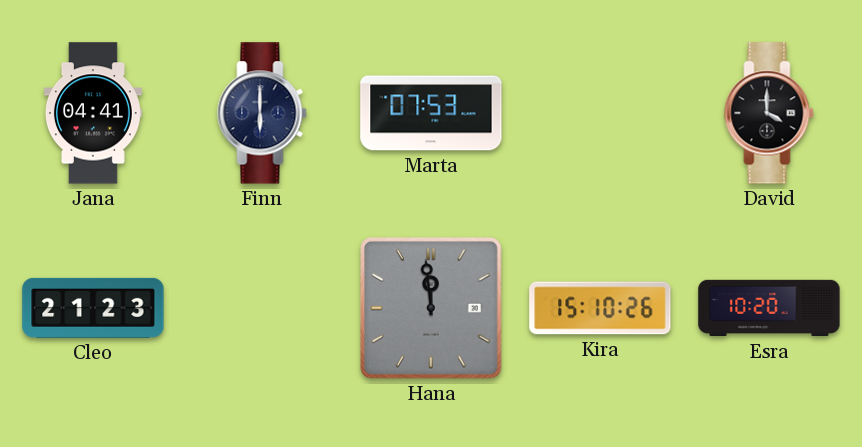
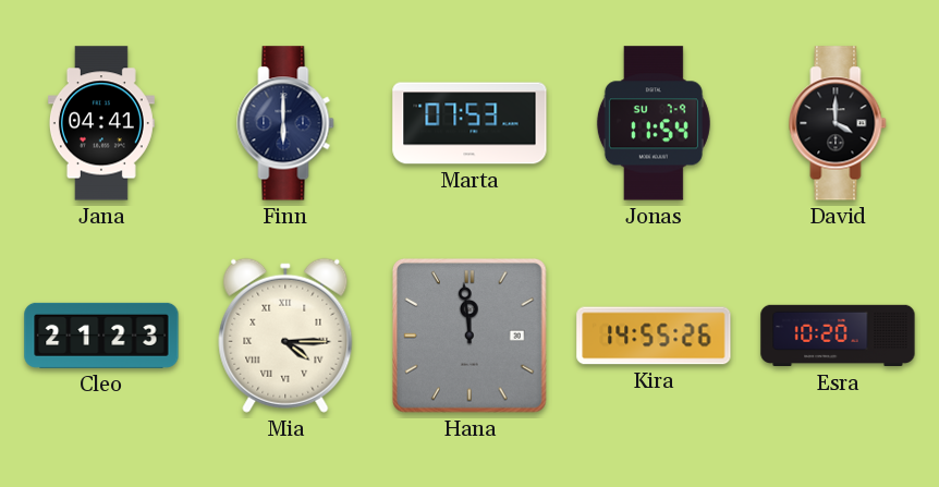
Jonas: none -> 11:54 (654, 123)
Mia: none -> 4:15 (285, 336)
Kira: 15:10 -> 14:55 (654, 336)
